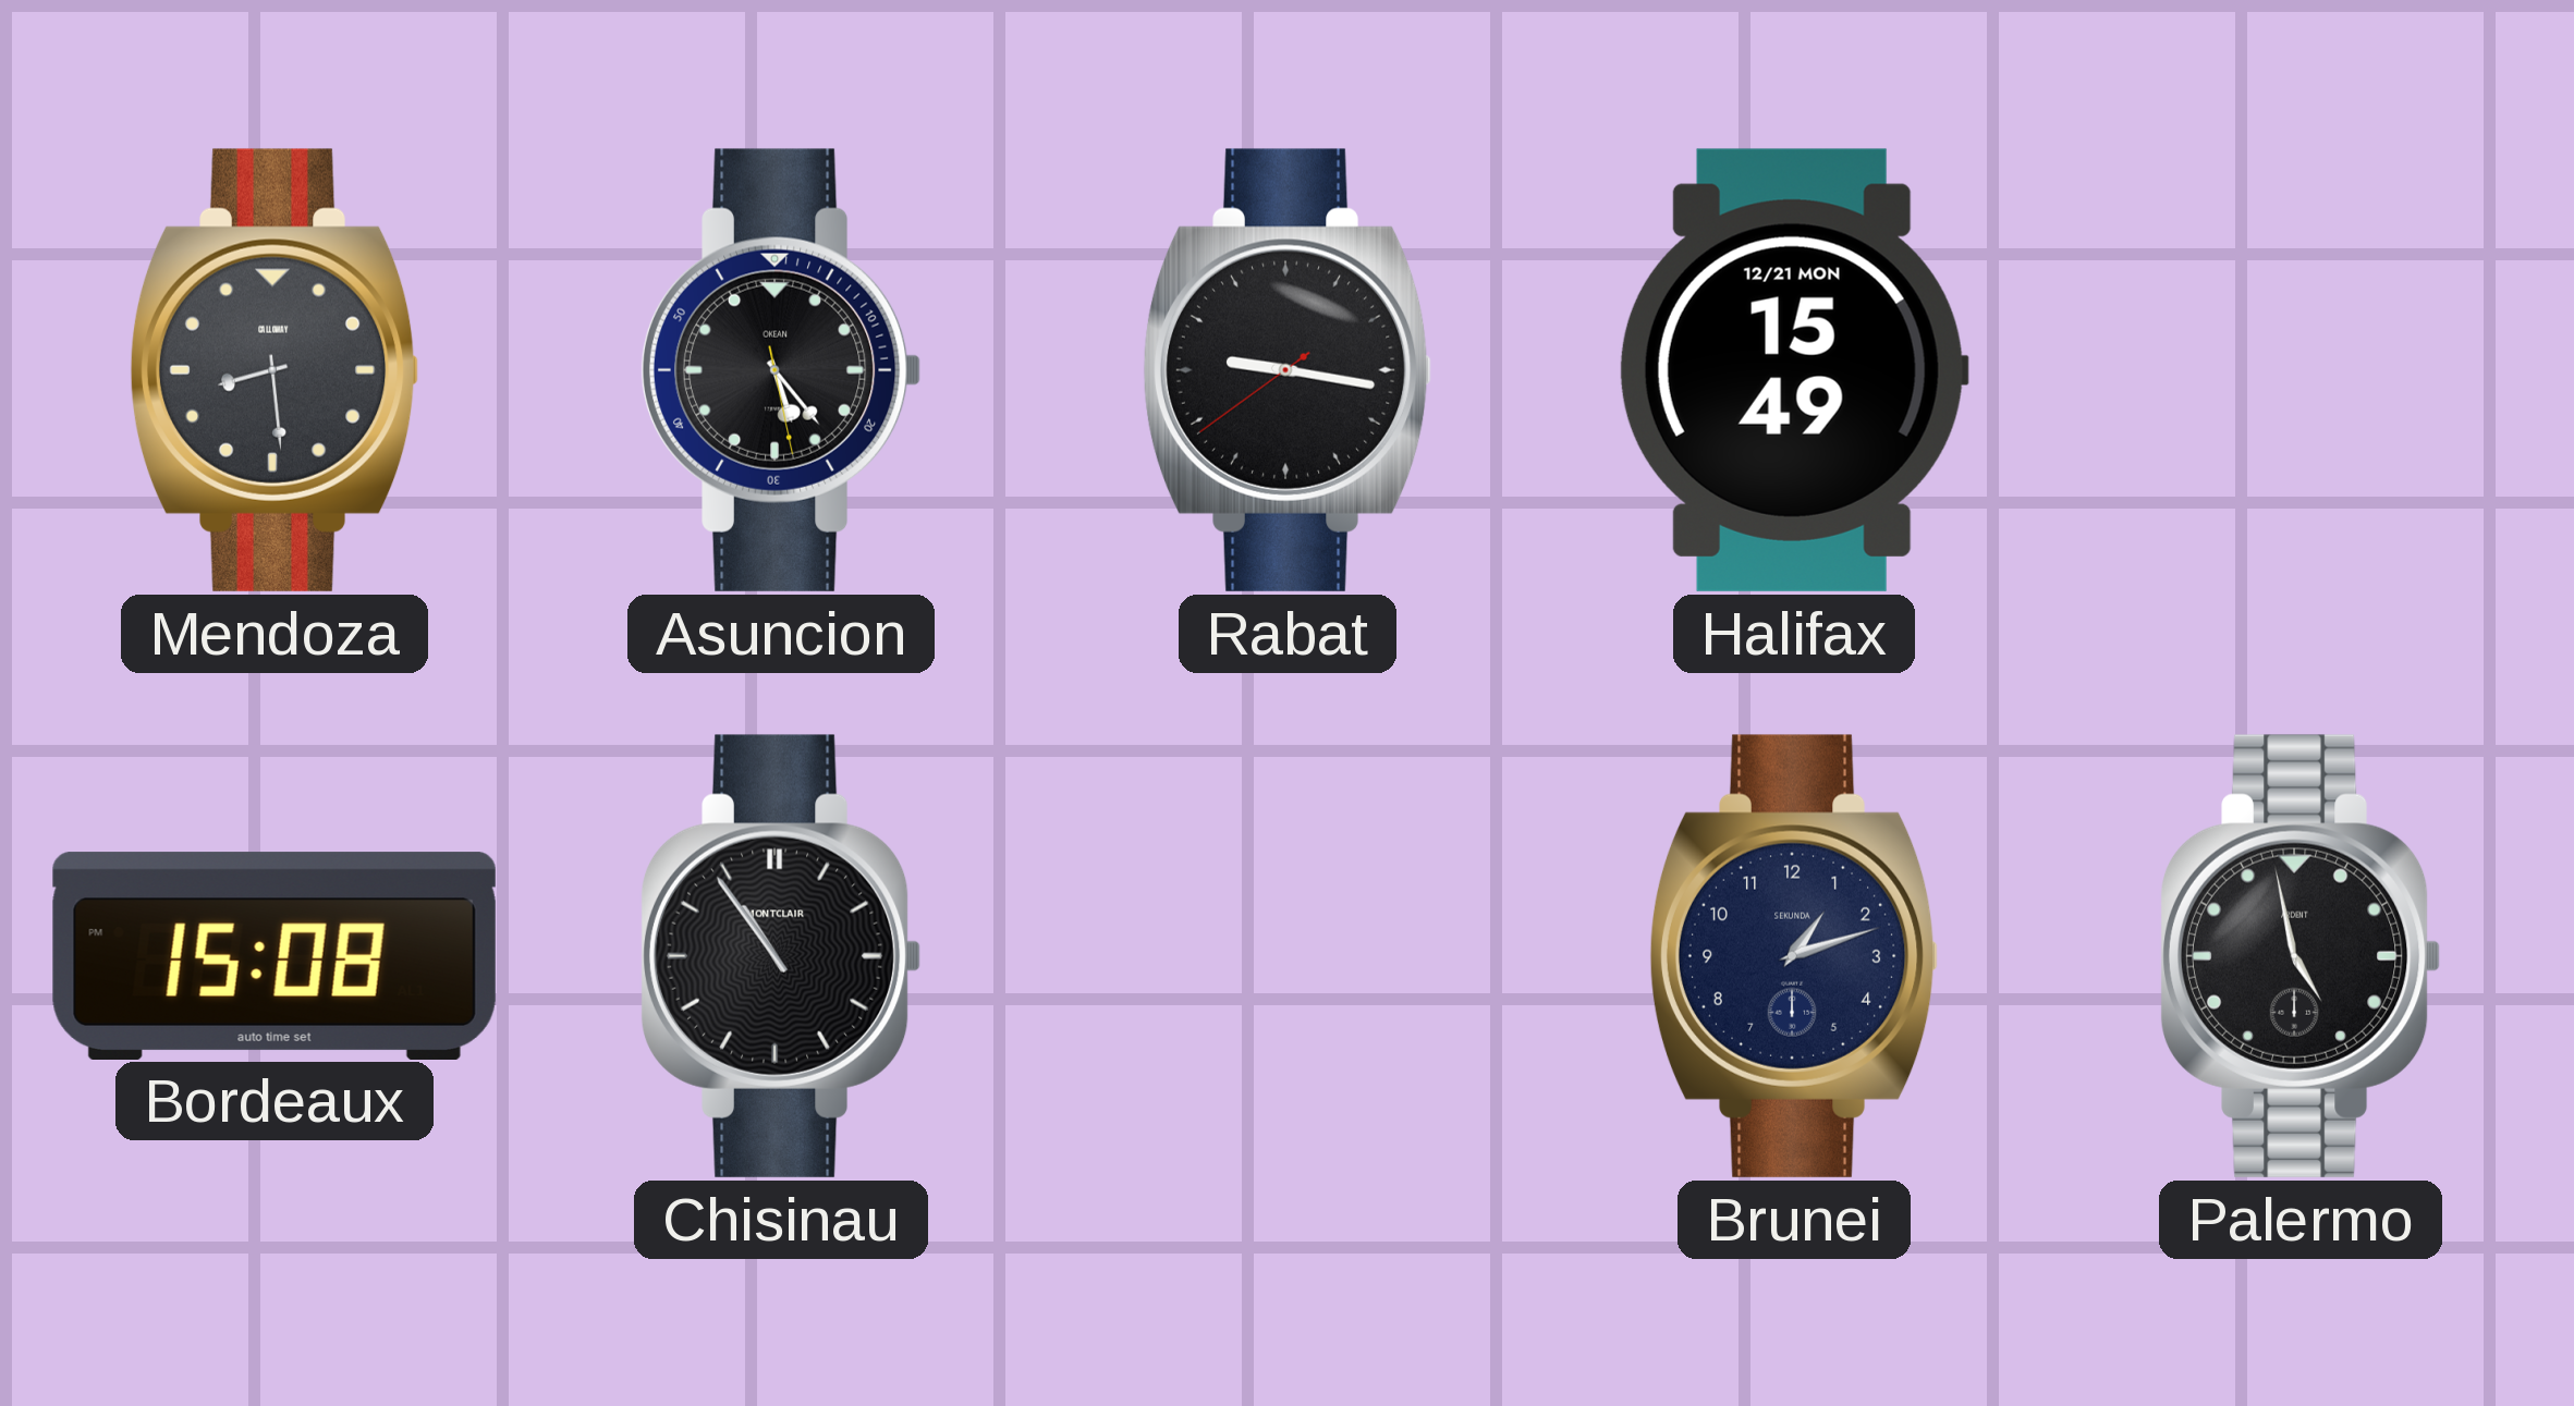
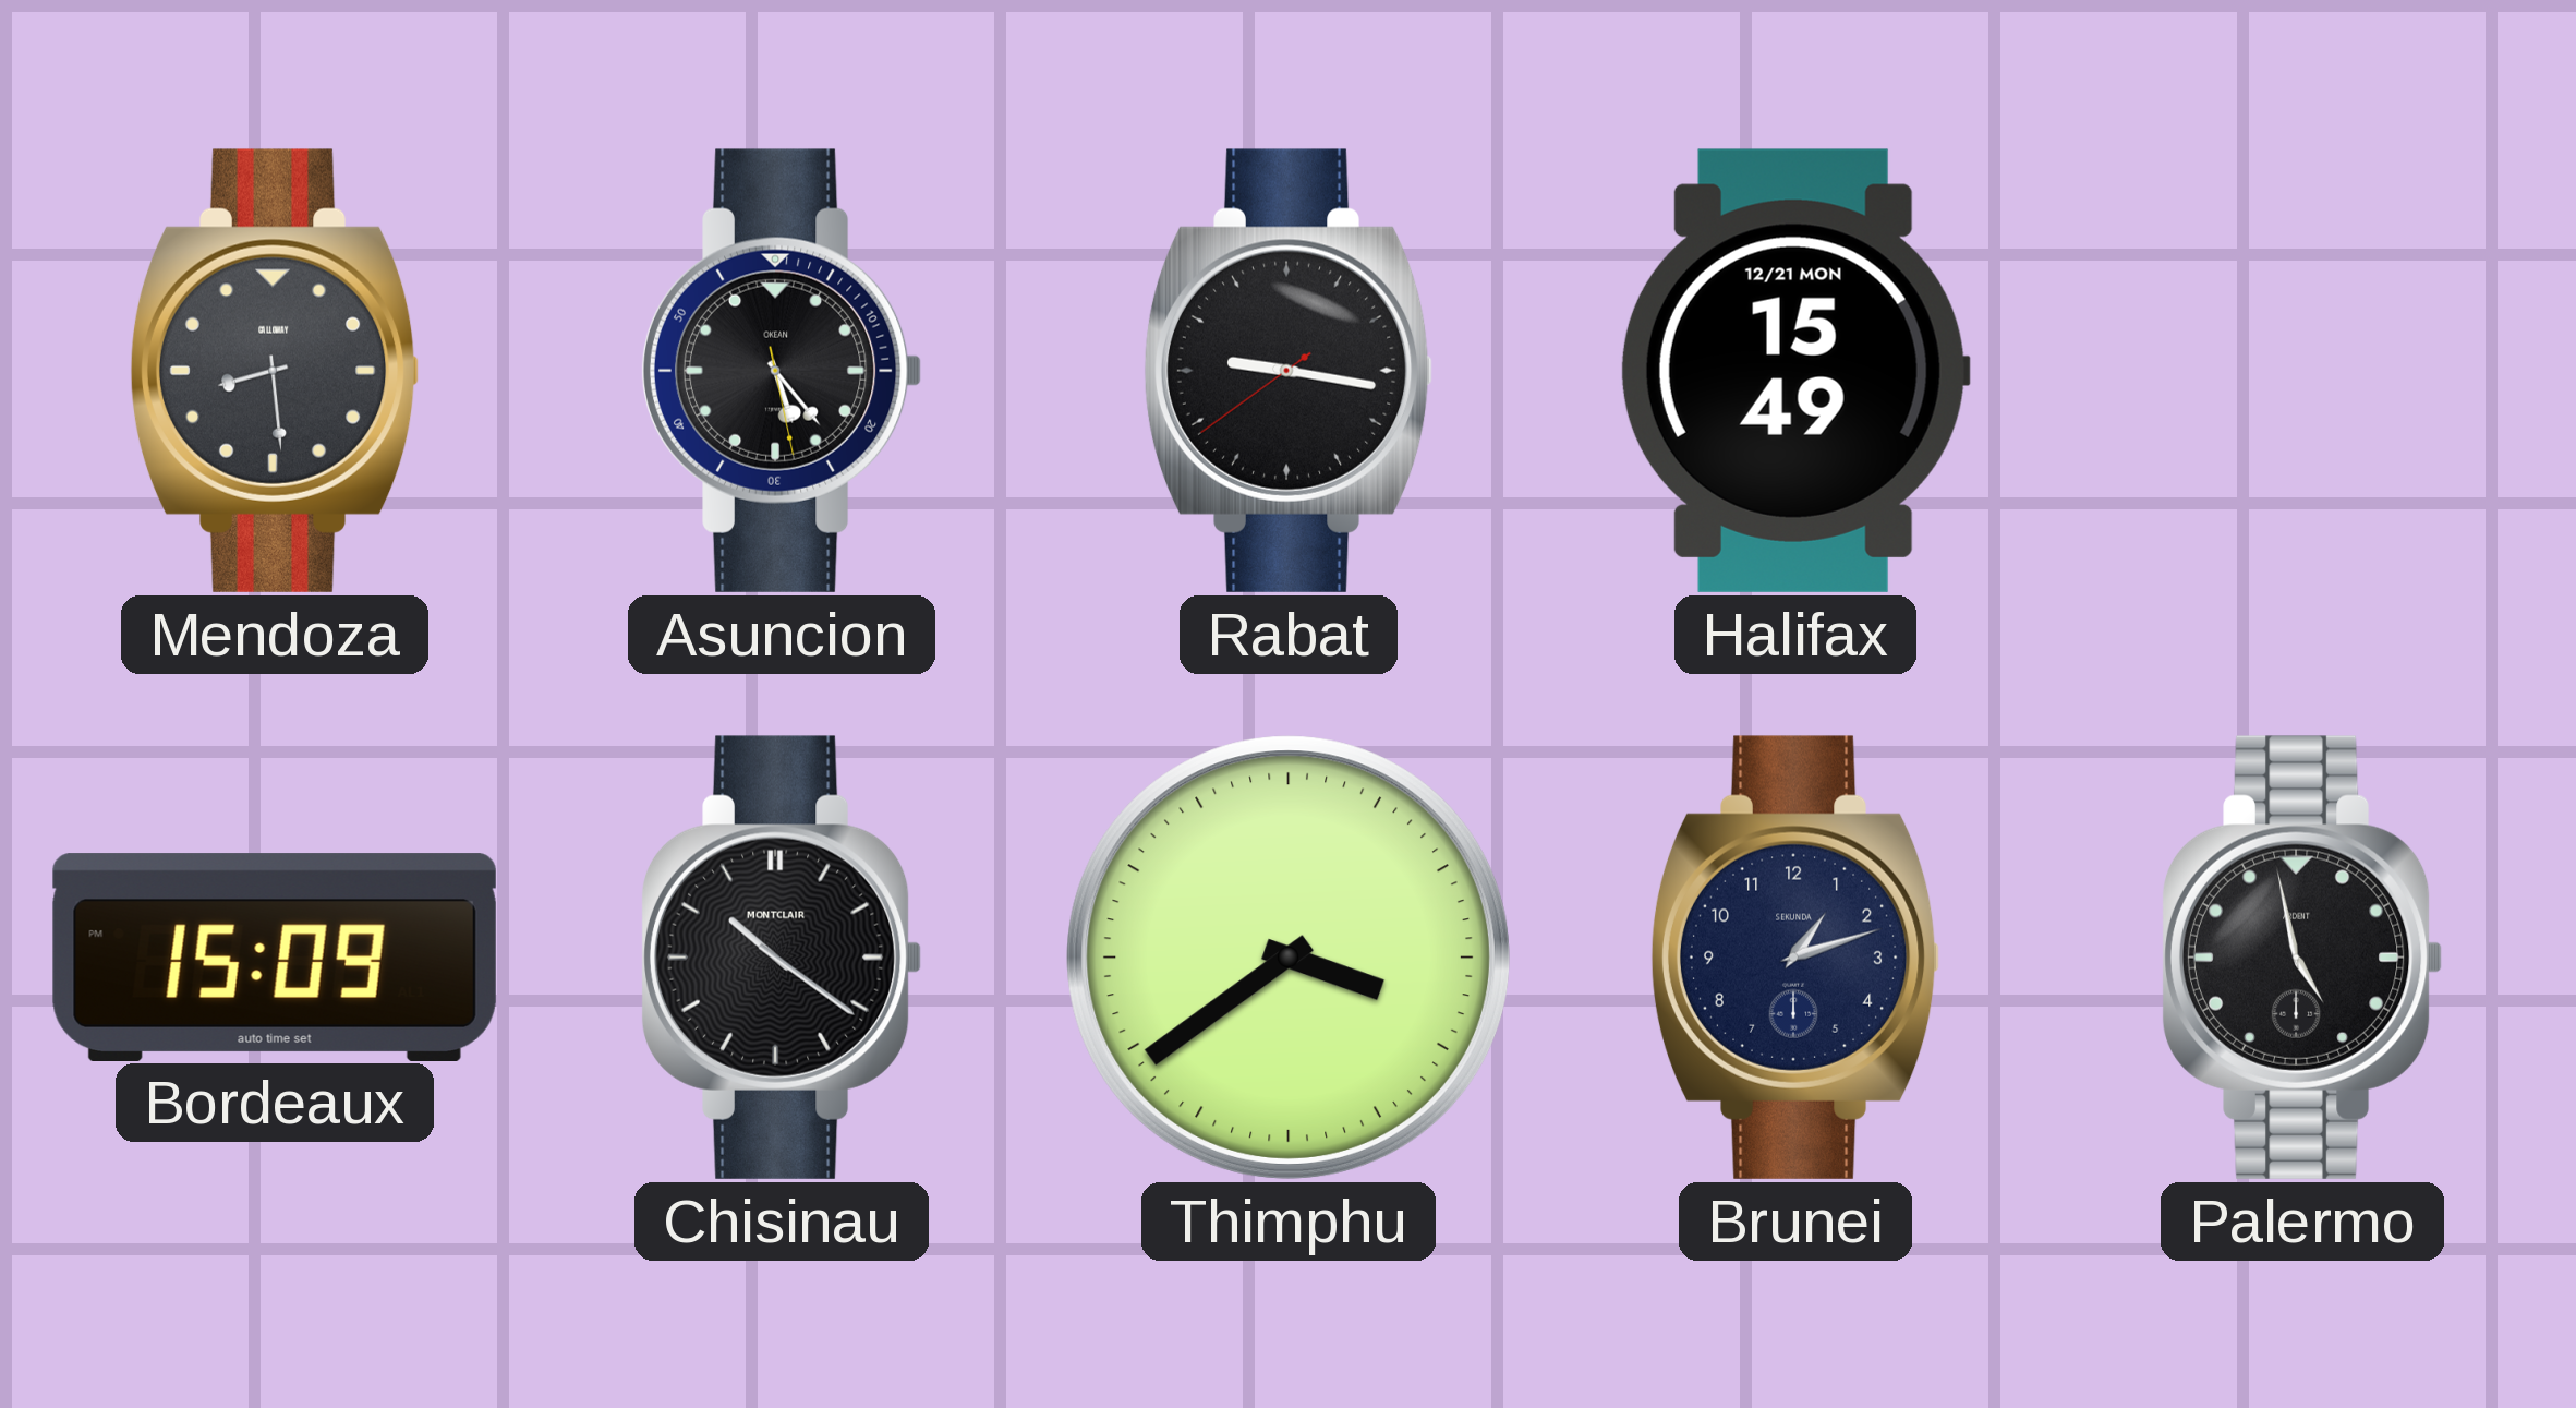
Bordeaux: 15:08 -> 15:09 (275, 956)
Chisinau: 10:54 -> 10:21 (782, 958)
Thimphu: none -> 3:39 (1289, 958)
